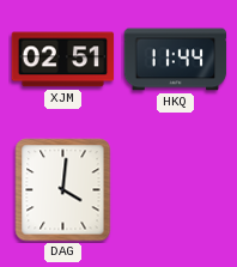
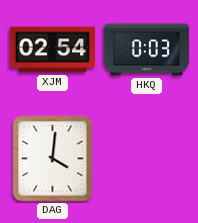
XJM: 02:51 -> 02:54 (53, 50)
HKQ: 11:44 -> 0:03 (147, 50)
